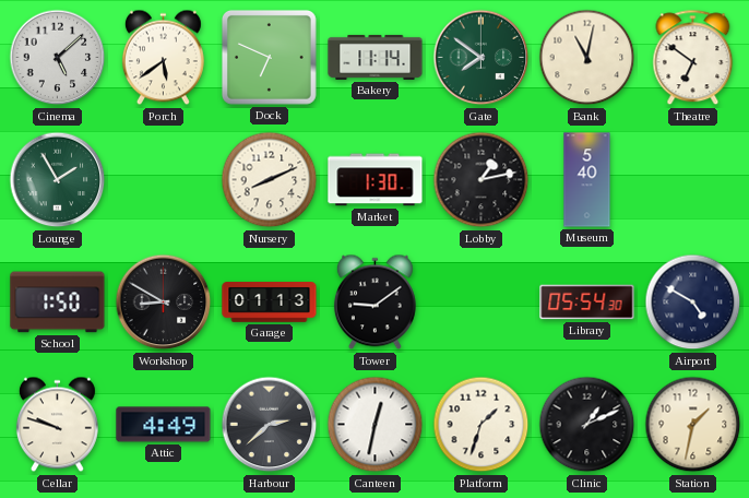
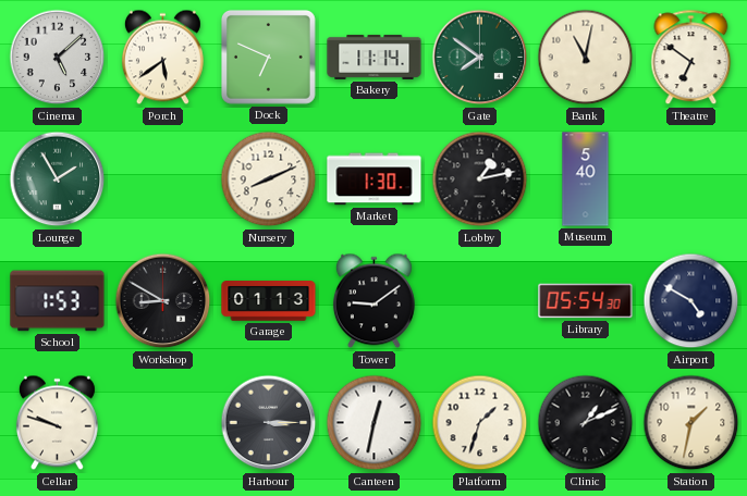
School: 1:50 -> 1:53 (58, 301)
Attic: 4:49 -> none (164, 425)
Harbour: 2:38 -> 3:15 (269, 423)
